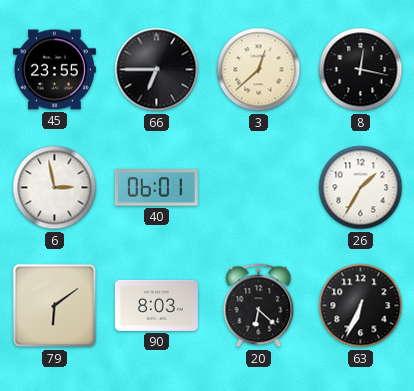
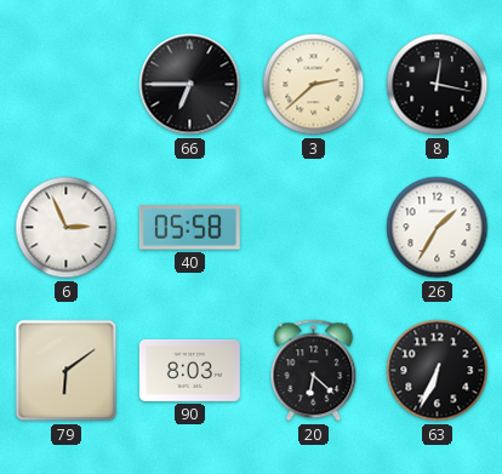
45: 23:55 -> none (54, 70)
3: 12:38 -> 2:38 (314, 85)
6: 2:58 -> 2:56 (67, 228)
40: 06:01 -> 05:58 (189, 228)
